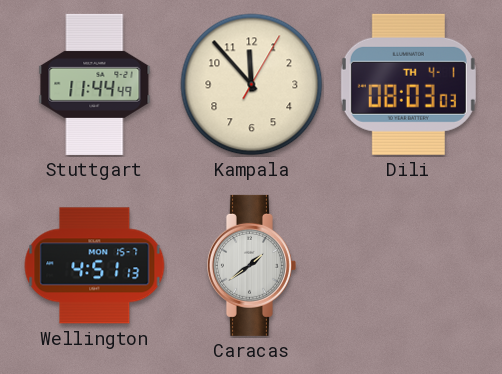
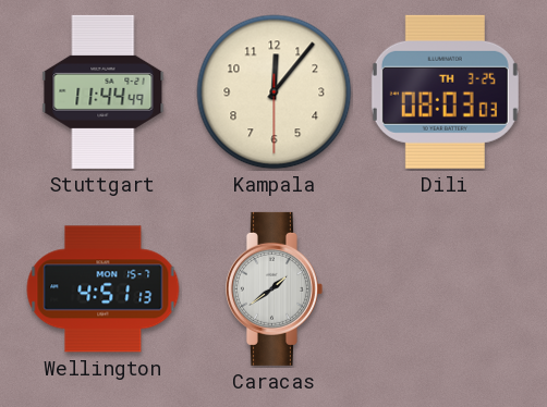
Kampala: 11:53 -> 12:06 (275, 92)
Dili date: TH 4-1 -> TH 3-25 (445, 91)
